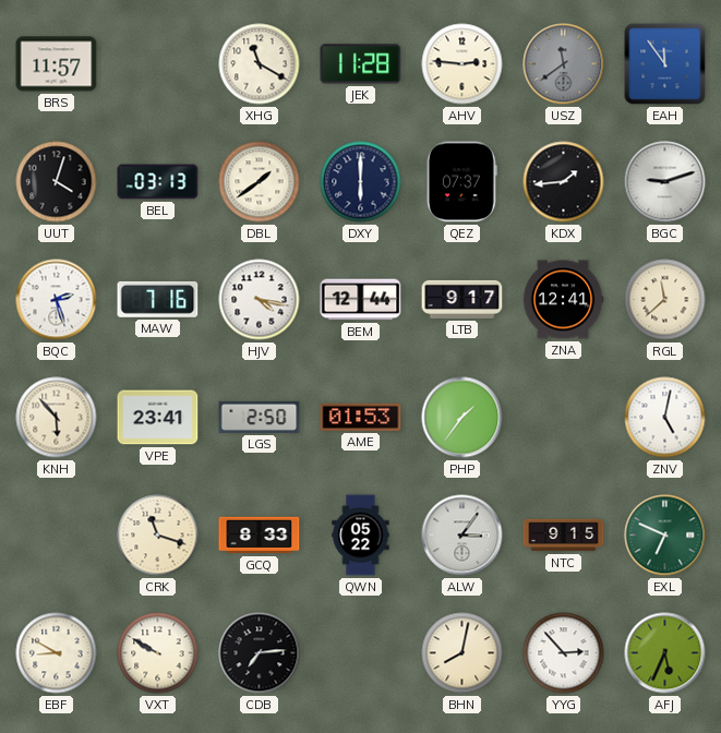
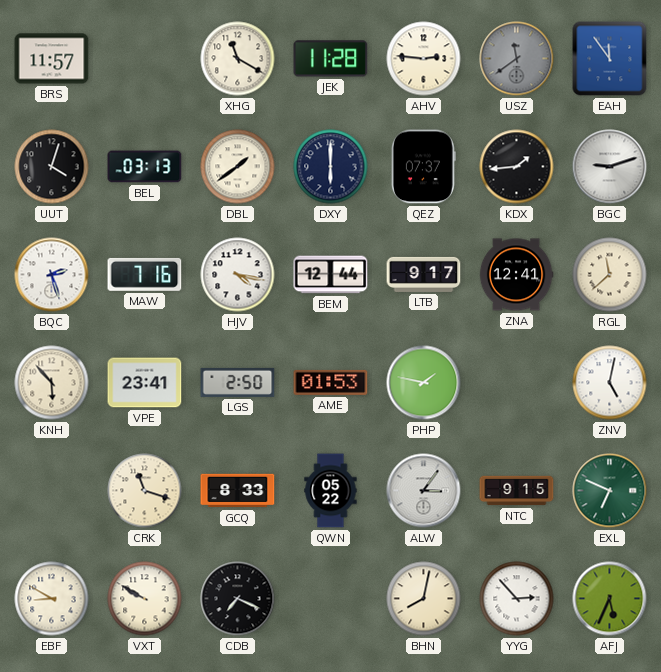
PHP: 1:36 -> 1:47 (424, 383)
CDB: 7:14 -> 7:19 (238, 599)
